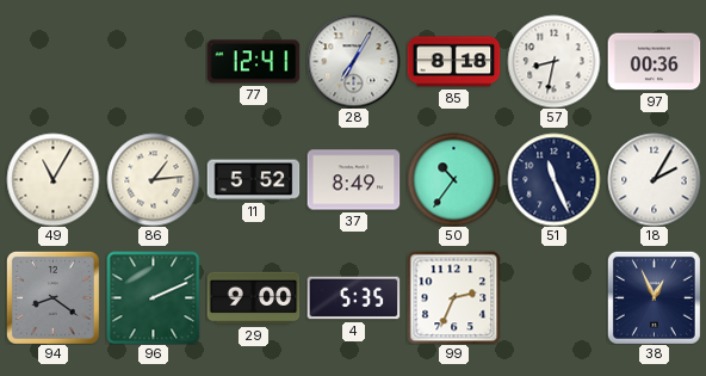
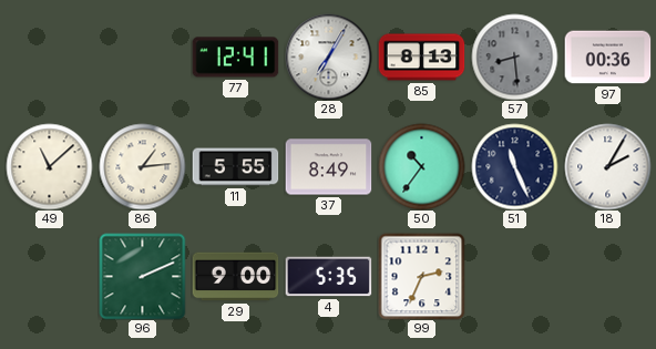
85: 8:18 -> 8:13 (421, 58)
57: 8:32 -> 8:29 (514, 57)
57 dial: white -> grey (514, 57)
49: 11:05 -> 11:08 (49, 166)
11: 5:52 -> 5:55 (235, 167)
94: 8:21 -> none (52, 297)
38: 12:56 -> none (654, 297)
